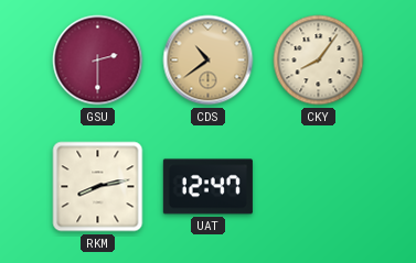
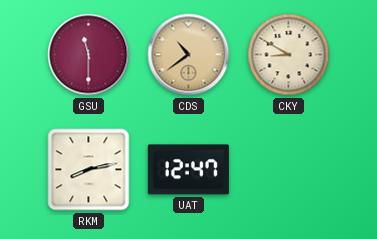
GSU: 2:30 -> 11:30 (89, 55)
CKY: 8:06 -> 8:50 (289, 55)
